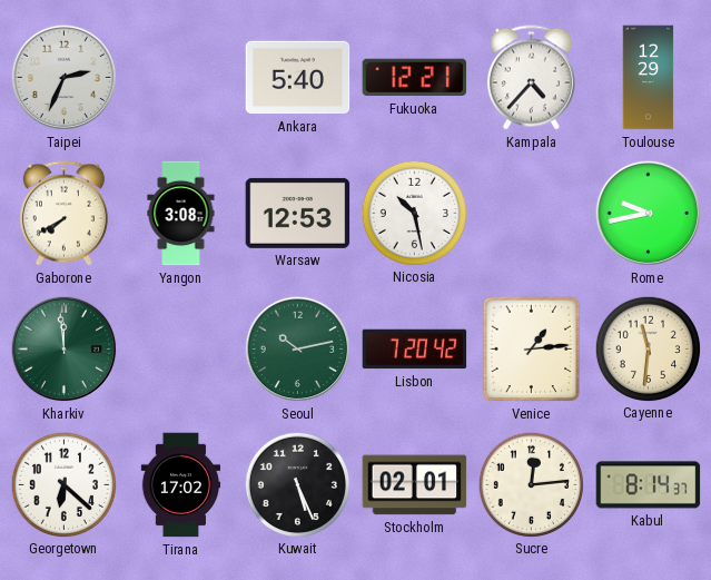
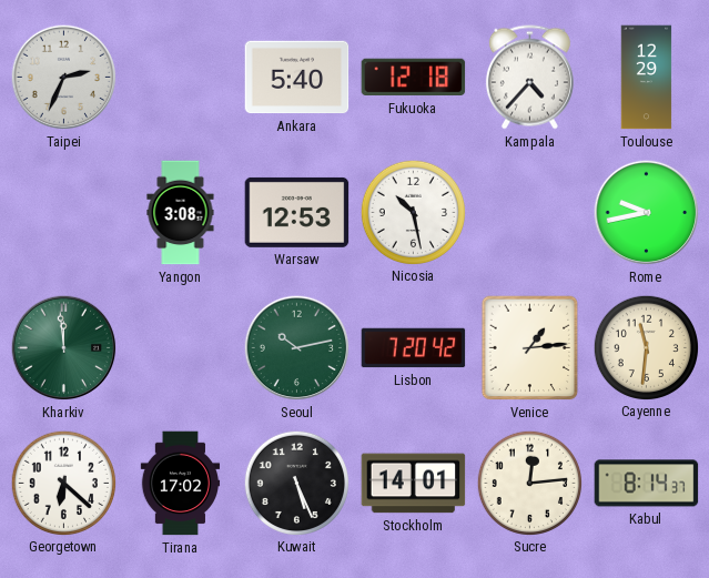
Fukuoka: 12:21 -> 12:18 (414, 78)
Gaborone: 7:40 -> none (63, 214)
Stockholm: 02:01 -> 14:01 (414, 484)
